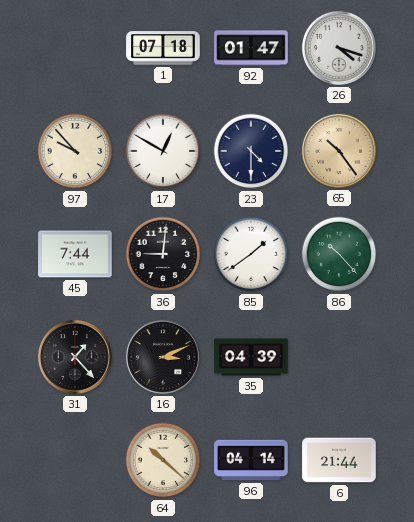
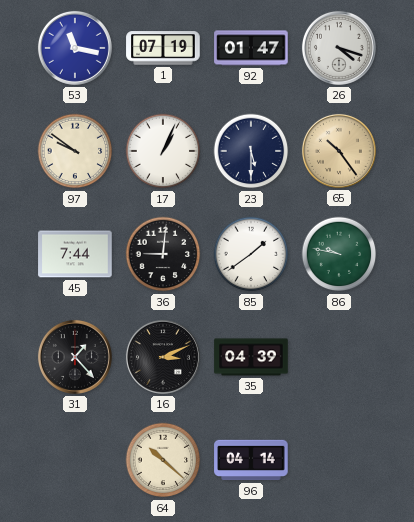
53: none -> 11:17 (75, 48)
1: 07:18 -> 07:19 (163, 48)
97: 9:53 -> 9:51 (75, 151)
17: 12:50 -> 1:04 (163, 151)
23: 4:30 -> 5:30 (251, 151)
86: 10:23 -> 9:47 (339, 254)
6: 21:44 -> none (339, 460)
